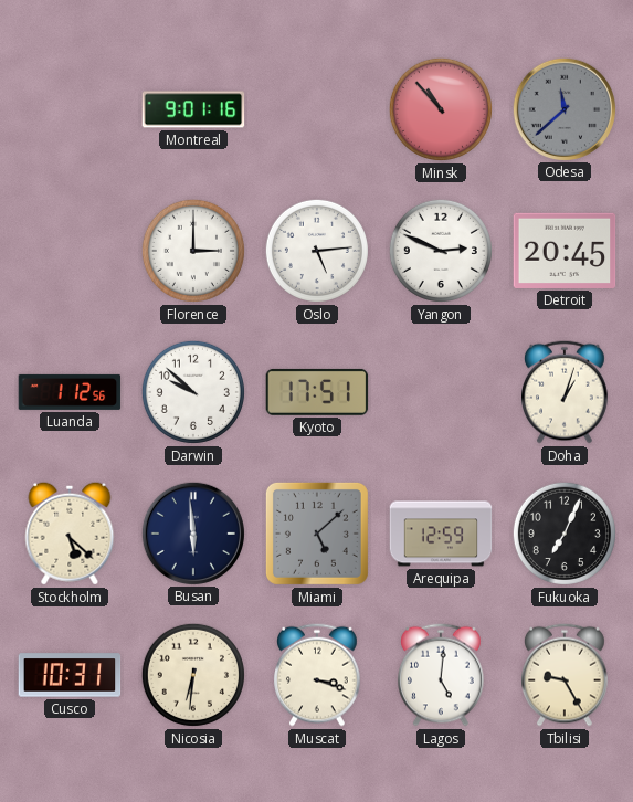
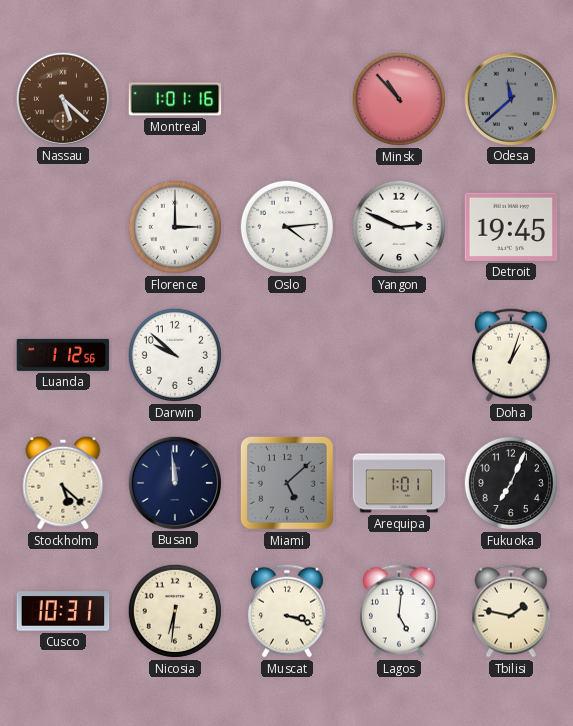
Nassau: none -> 5:22 (62, 98)
Montreal: 9:01 -> 1:01 (175, 99)
Oslo: 5:14 -> 4:14 (287, 227)
Detroit: 20:45 -> 19:45 (511, 227)
Kyoto: 17:51 -> none (317, 392)
Busan: 5:59 -> 11:59 (174, 482)
Arequipa: 12:59 -> 1:01 (399, 483)
Tbilisi: 9:25 -> 1:47 (512, 611)
